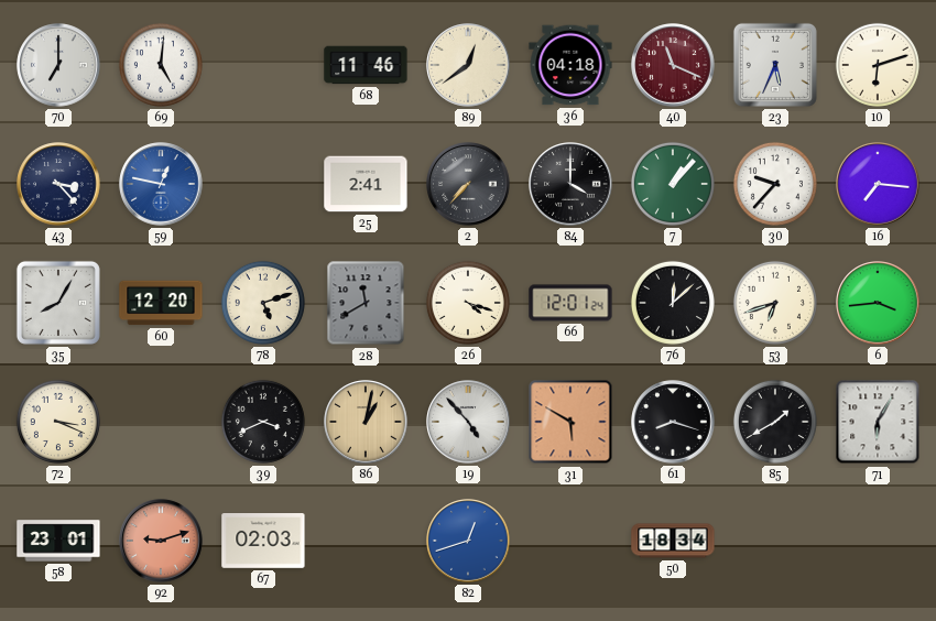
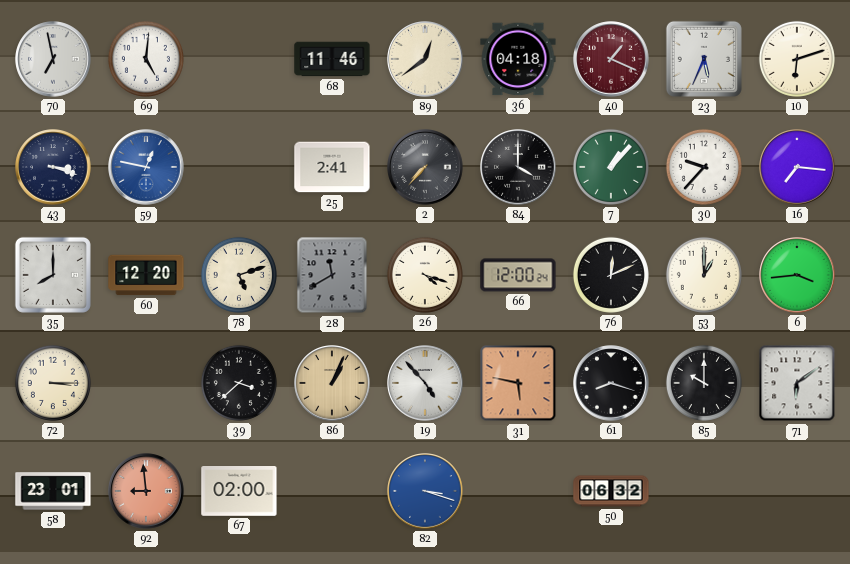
70: 7:00 -> 6:58 (53, 59)
40: 11:19 -> 1:19 (611, 59)
43: 3:23 -> 3:18 (53, 167)
35: 8:05 -> 8:00 (53, 275)
66: 12:01 -> 12:00 (518, 275)
76: 12:08 -> 12:11 (611, 275)
53: 6:42 -> 1:00 (704, 275)
72: 3:19 -> 3:15 (53, 383)
39: 3:41 -> 3:38 (239, 383)
86: 1:02 -> 1:04 (332, 383)
31: 5:50 -> 5:47 (518, 383)
85: 1:40 -> 10:00 (704, 383)
71: 6:05 -> 6:09 (797, 383)
92: 9:12 -> 8:59 (146, 491)
67: 02:03 -> 02:00 (239, 492)
82: 12:42 -> 3:18 (425, 491)
50: 18:34 -> 06:32 (611, 491)
